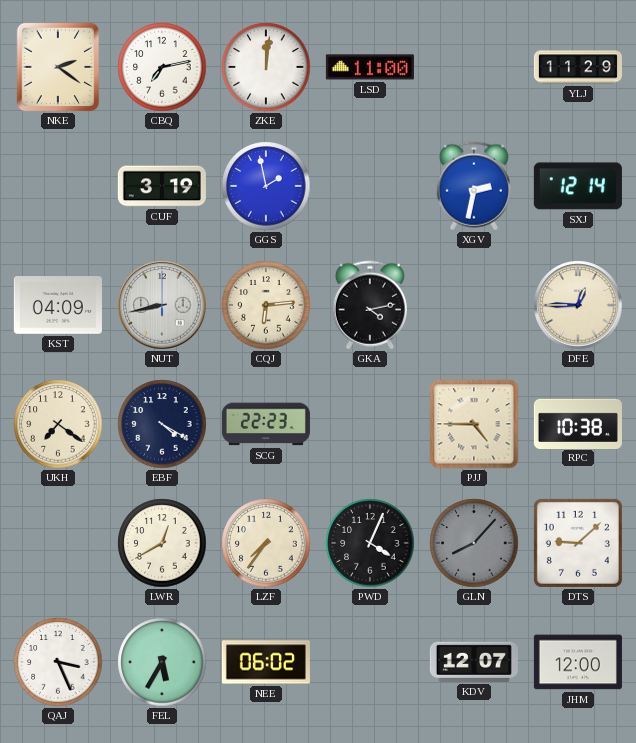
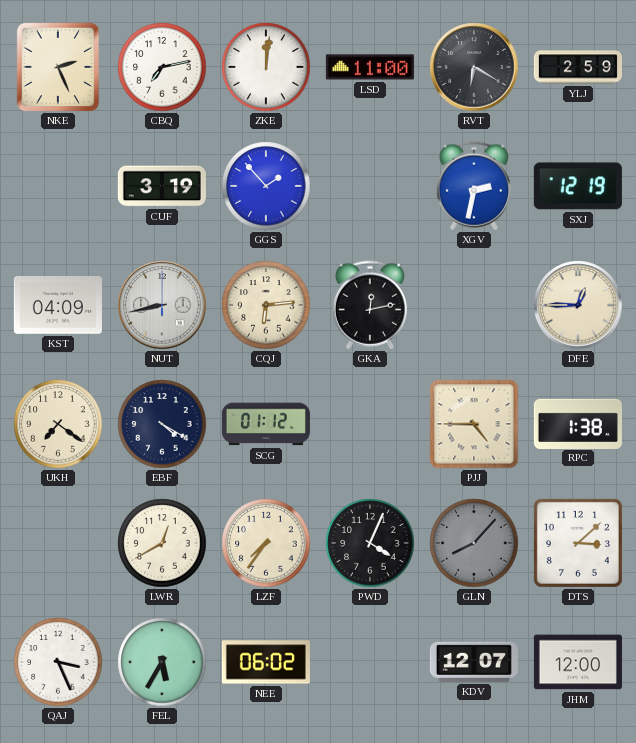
NKE: 2:21 -> 2:26 (58, 67)
RVT: none -> 6:20 (474, 67)
YLJ: 11:29 -> 2:59 (578, 67)
GGS: 1:58 -> 1:53 (266, 186)
SXJ: 12:14 -> 12:19 (578, 186)
GKA: 4:13 -> 12:13 (370, 305)
SCG: 22:23 -> 01:12 (266, 424)
RPC: 10:38 -> 1:38 (578, 423)
DTS: 9:08 -> 3:08 (578, 543)
